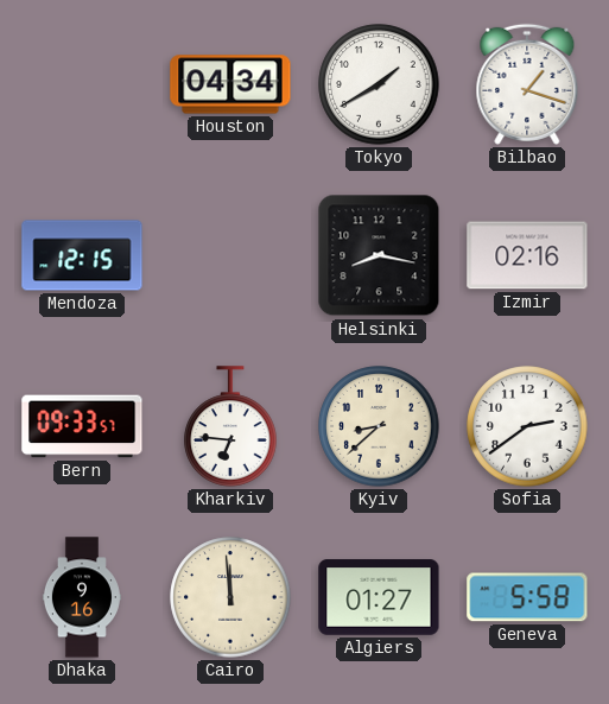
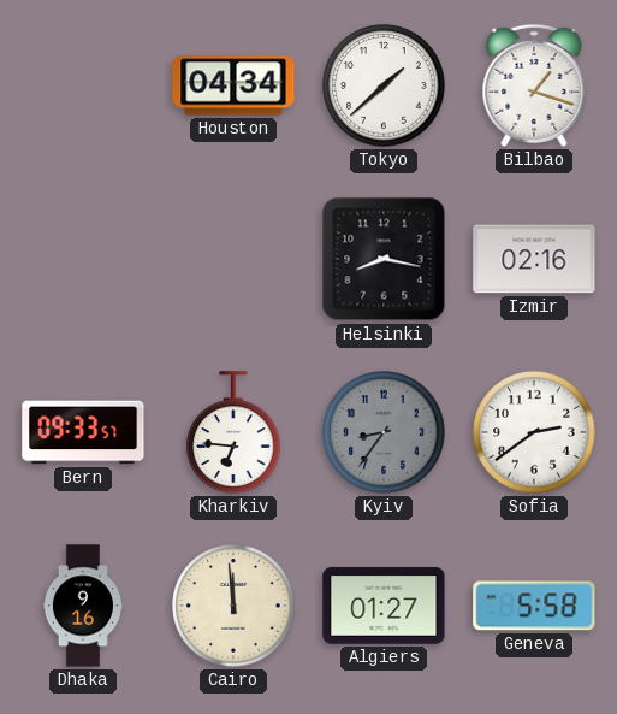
Tokyo: 1:40 -> 1:38 (384, 85)
Mendoza: 12:15 -> none (82, 255)
Kyiv: 8:38 -> 8:36 (384, 432)
Kyiv dial: cream -> grey (384, 432)
